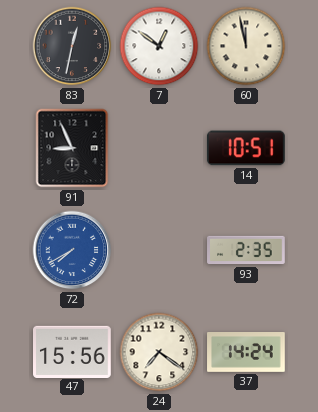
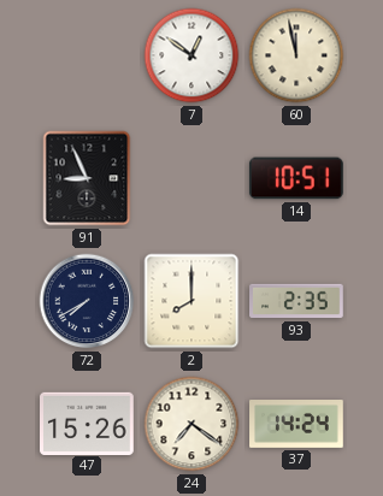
83: 12:32 -> none (72, 46)
72 dial: blue -> navy (87, 301)
2: none -> 8:00 (191, 301)
47: 15:56 -> 15:26 (88, 423)
